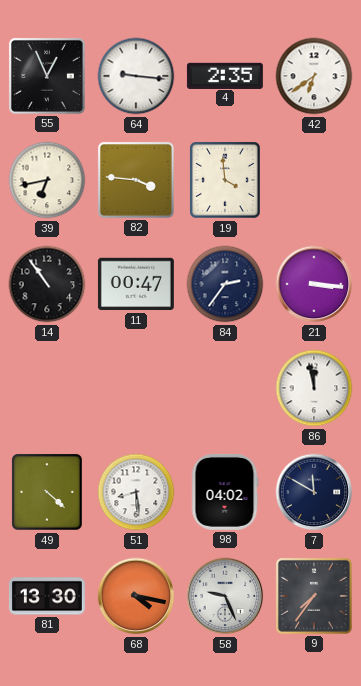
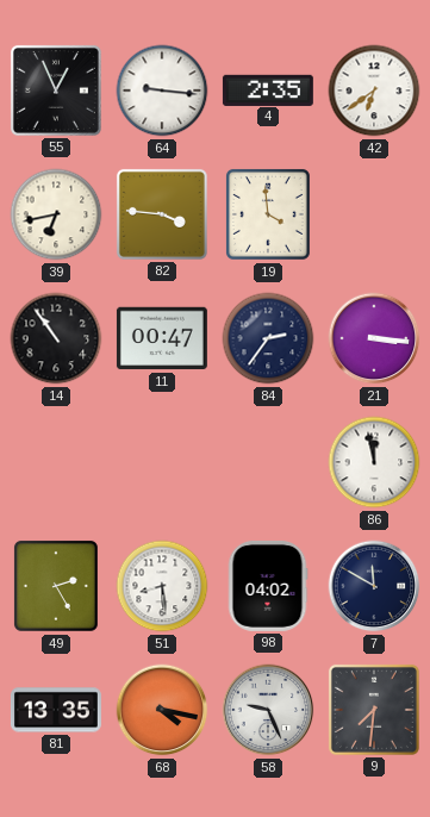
49: 4:22 -> 2:25 (56, 586)
81: 13:30 -> 13:35 (56, 710)
9: 7:36 -> 7:31 (374, 710)
